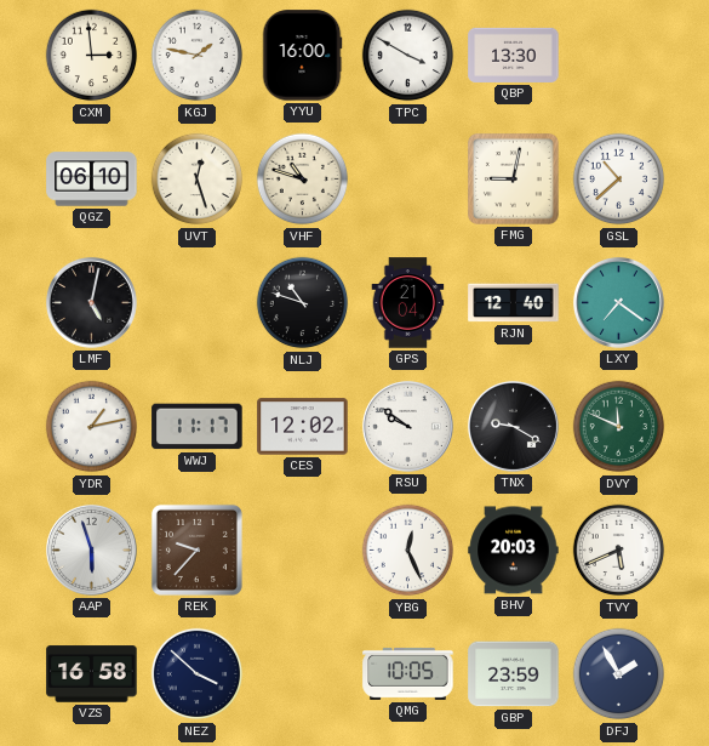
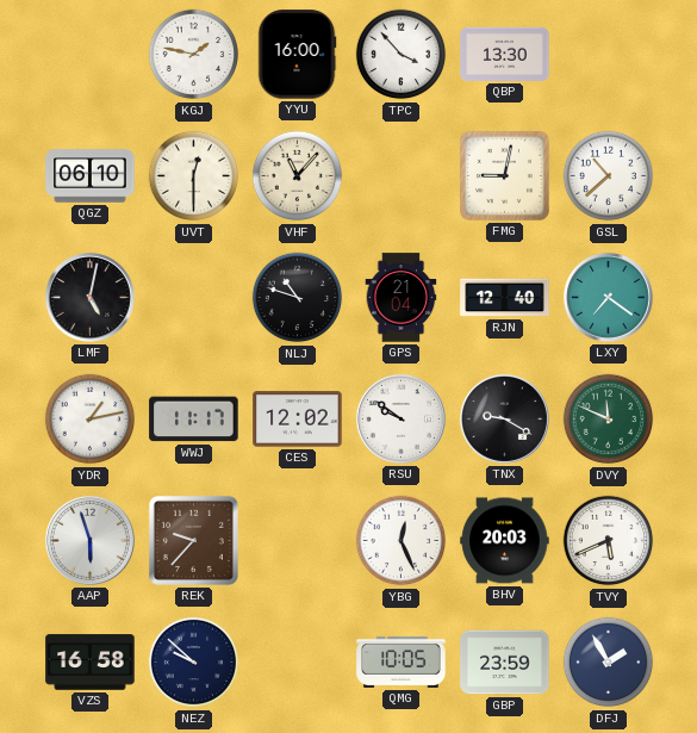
CXM: 2:59 -> none (92, 56)
TPC: 3:50 -> 3:53 (402, 55)
UVT: 12:27 -> 12:30 (194, 176)
VHF: 10:48 -> 11:07 (298, 176)
NEZ: 3:52 -> 9:52 (194, 663)
